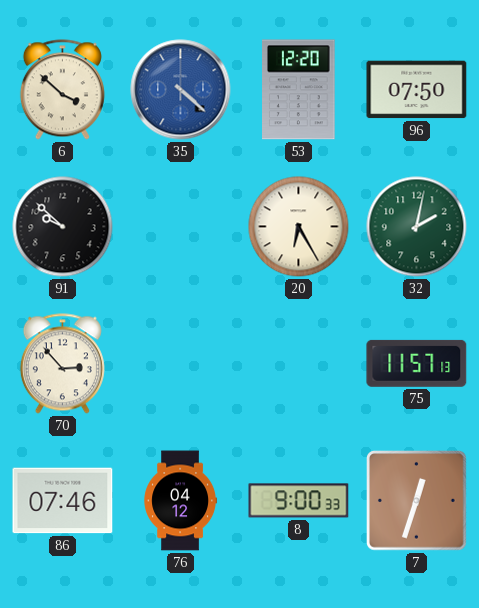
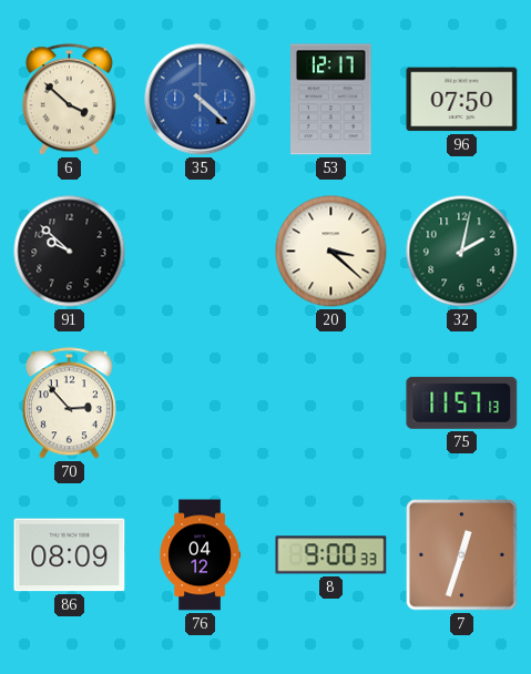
53: 12:20 -> 12:17 (331, 100)
20: 6:25 -> 3:22 (331, 252)
86: 07:46 -> 08:09 (70, 555)
